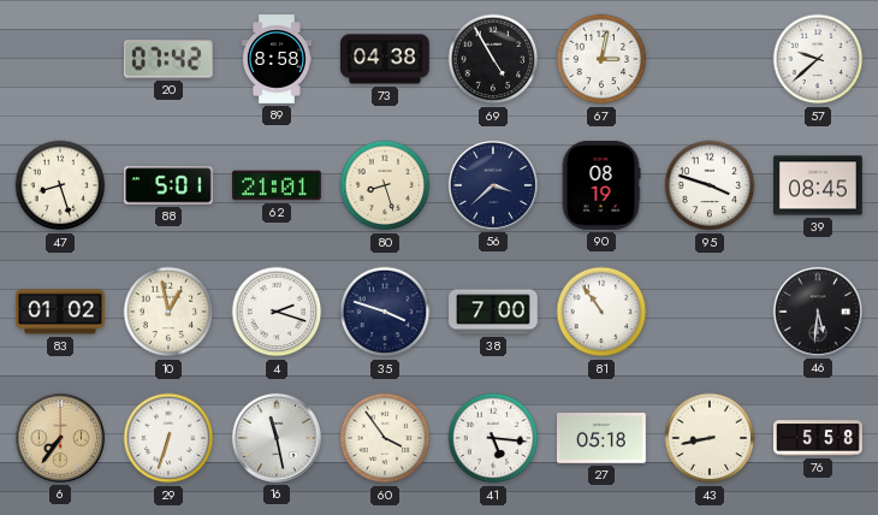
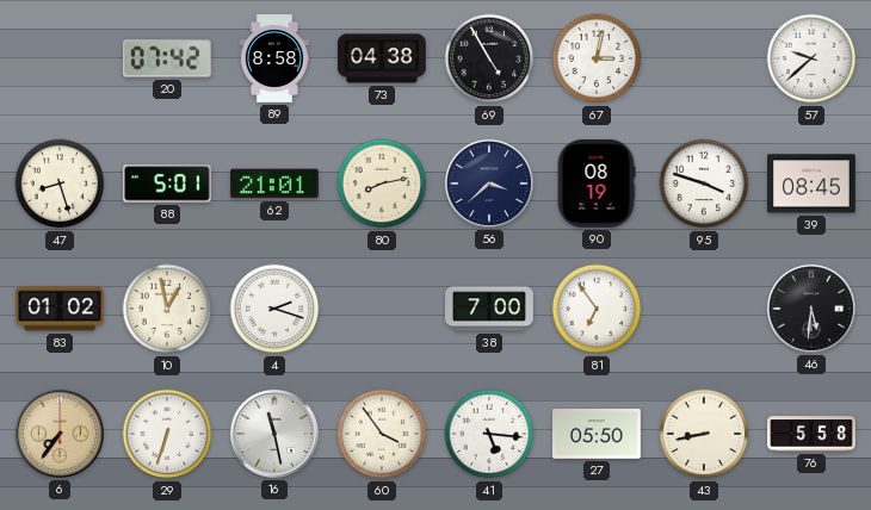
80: 8:27 -> 8:13 (382, 184)
35: 3:48 -> none (385, 312)
81: 10:54 -> 6:54 (597, 309)
27: 05:18 -> 05:50 (598, 435)
